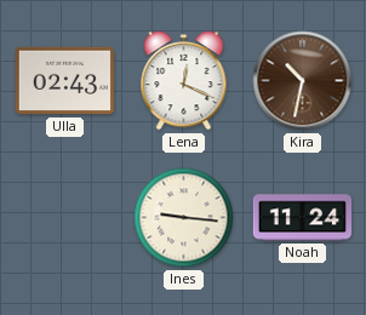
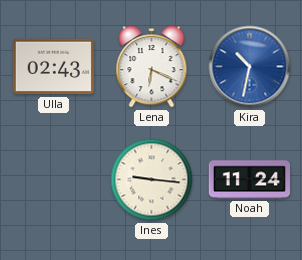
Lena: 12:19 -> 6:19 (152, 67)
Kira dial: brown -> blue (250, 67)
